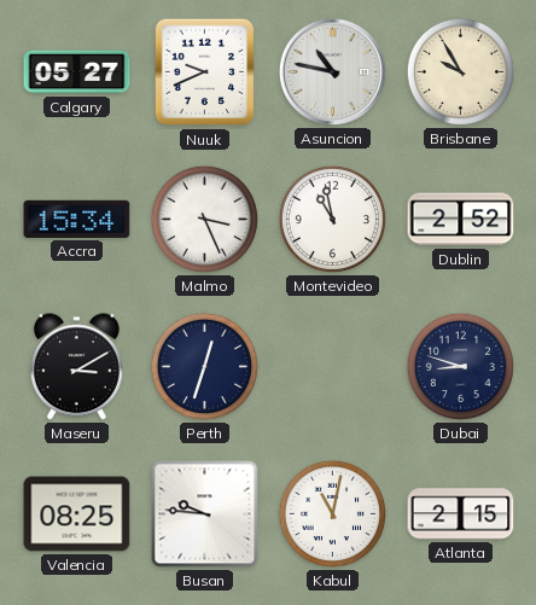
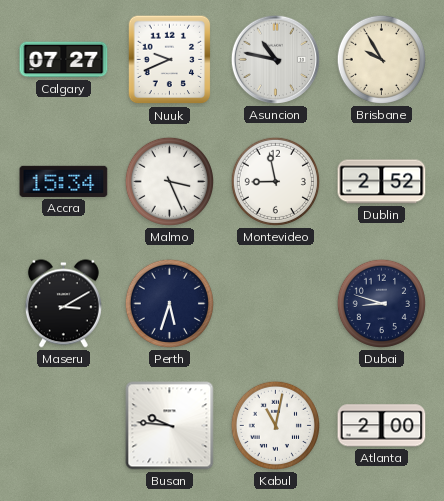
Calgary: 05:27 -> 07:27 (64, 60)
Montevideo: 10:58 -> 8:58 (275, 181)
Perth: 12:33 -> 5:33 (169, 303)
Valencia: 08:25 -> none (77, 514)
Atlanta: 2:15 -> 2:00 (382, 426)
